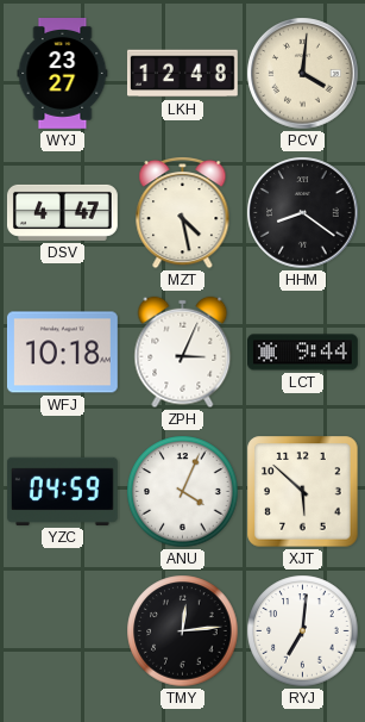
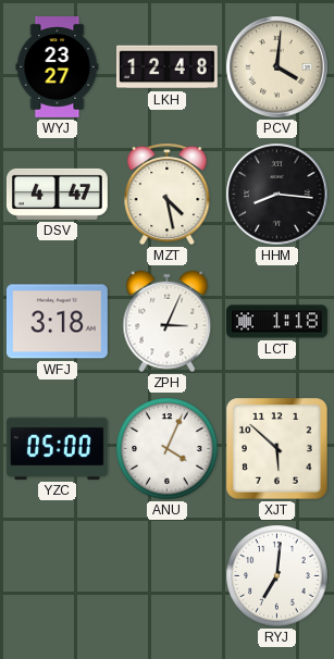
HHM: 8:21 -> 8:16 (277, 195)
WFJ: 10:18 -> 3:18 (57, 322)
LCT: 9:44 -> 1:18 (277, 322)
YZC: 04:59 -> 05:00 (57, 448)
TMY: 12:14 -> none (183, 631)
